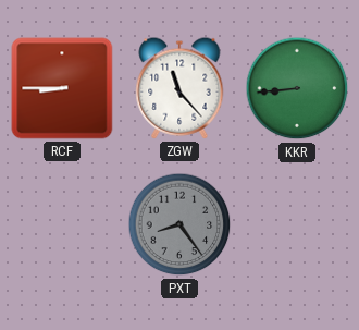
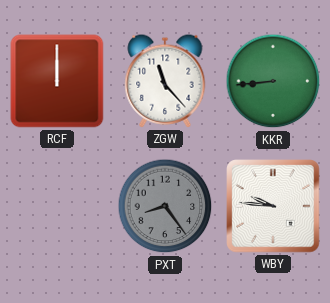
RCF: 8:45 -> 12:00 (57, 81)
WBY: none -> 9:46 (273, 206)
